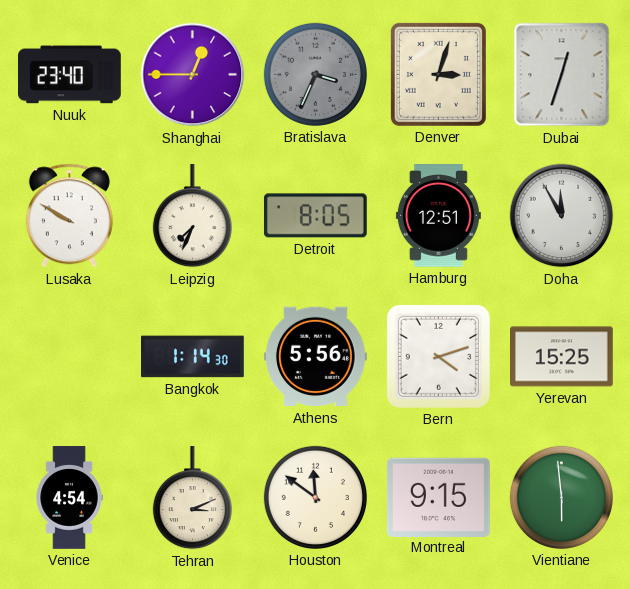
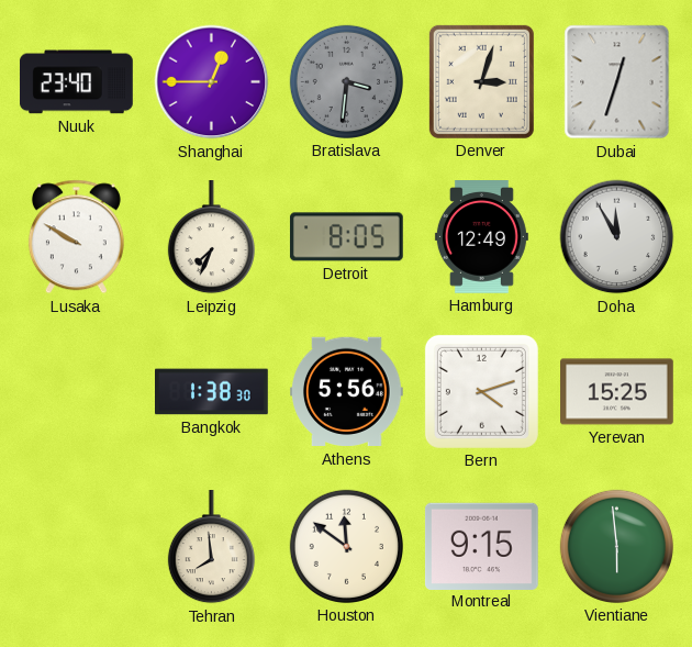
Bratislava: 3:34 -> 3:31 (346, 81)
Hamburg: 12:51 -> 12:49 (481, 237)
Bangkok: 1:14 -> 1:38 (212, 392)
Venice: 4:54 -> none (69, 498)
Tehran: 3:11 -> 7:59 (211, 548)
